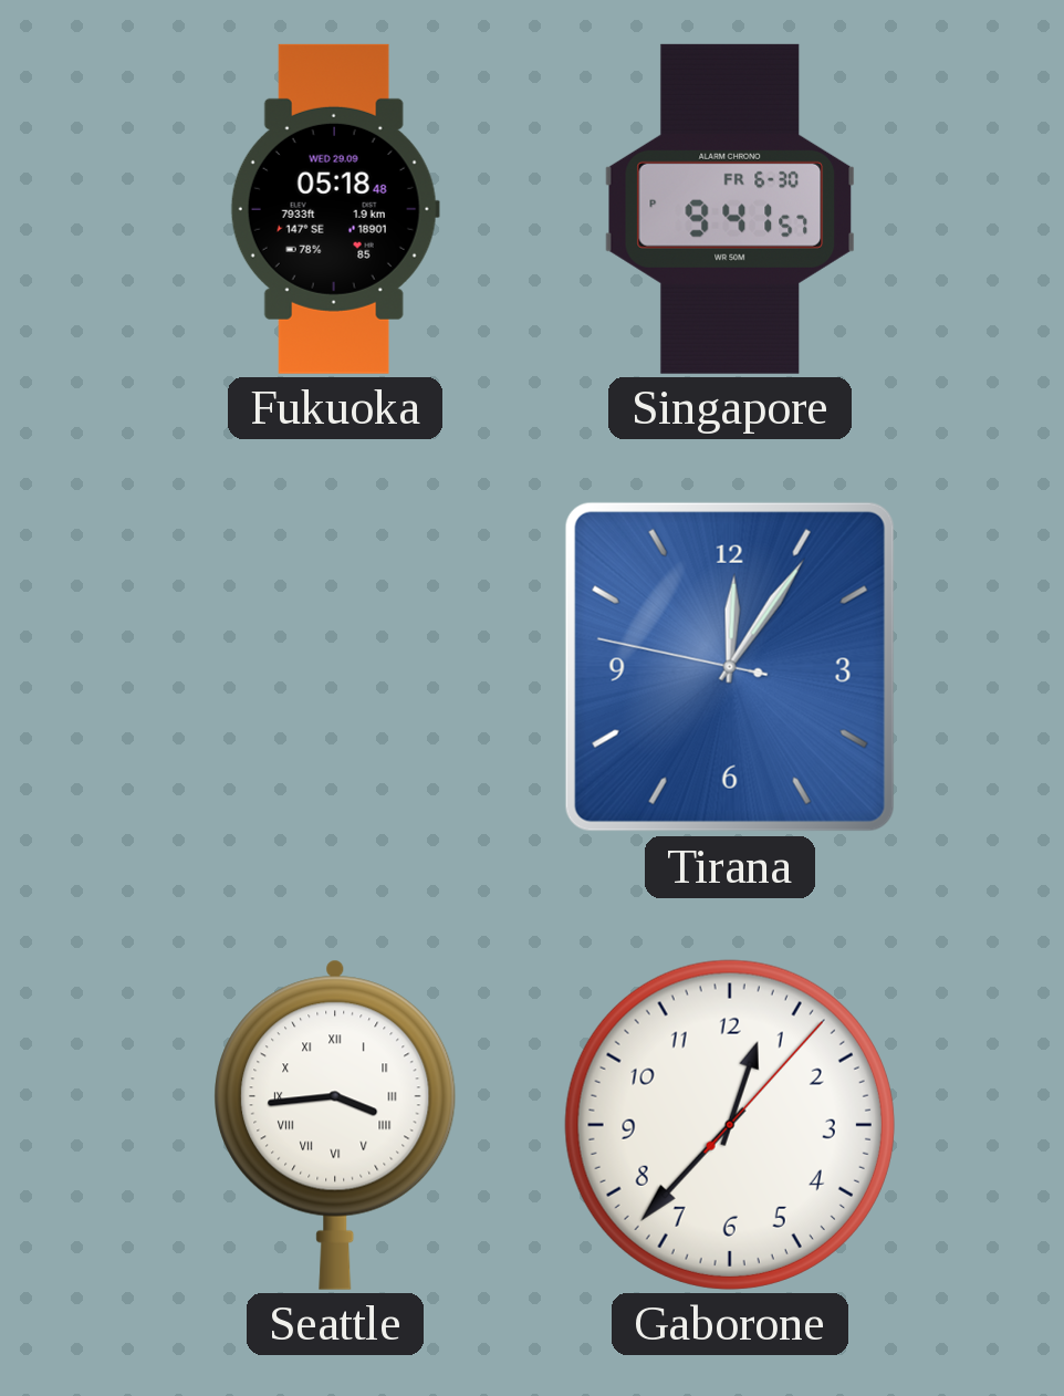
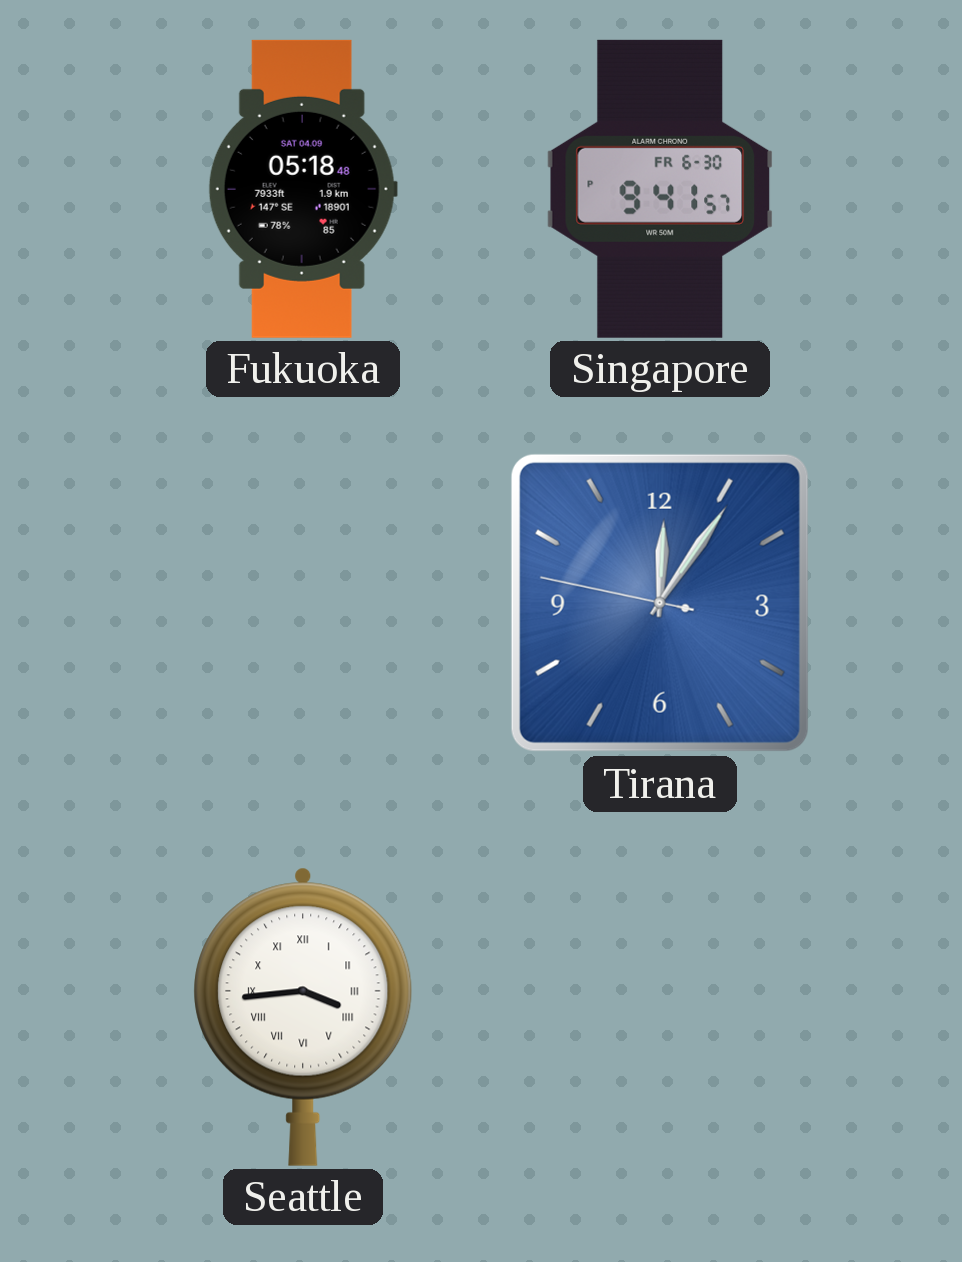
Fukuoka date: WED 29.09 -> SAT 04.09 (303, 189)
Gaborone: 12:37 -> none (730, 1125)
